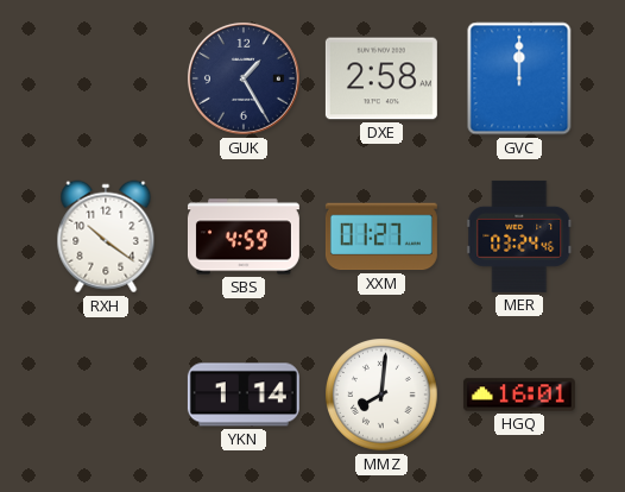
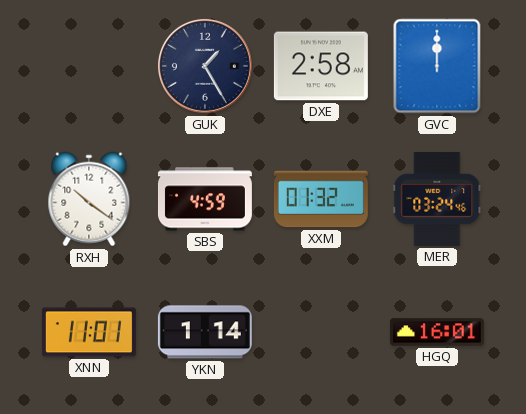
XXM: 01:27 -> 01:32 (321, 199)
XNN: none -> 11:01 (89, 332)
MMZ: 8:01 -> none (381, 395)
